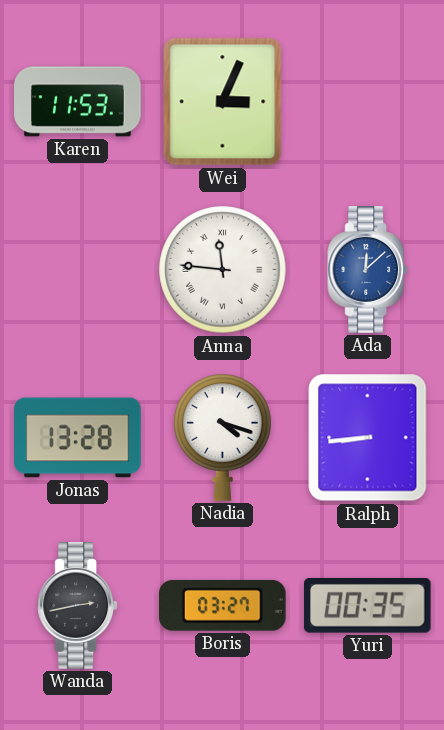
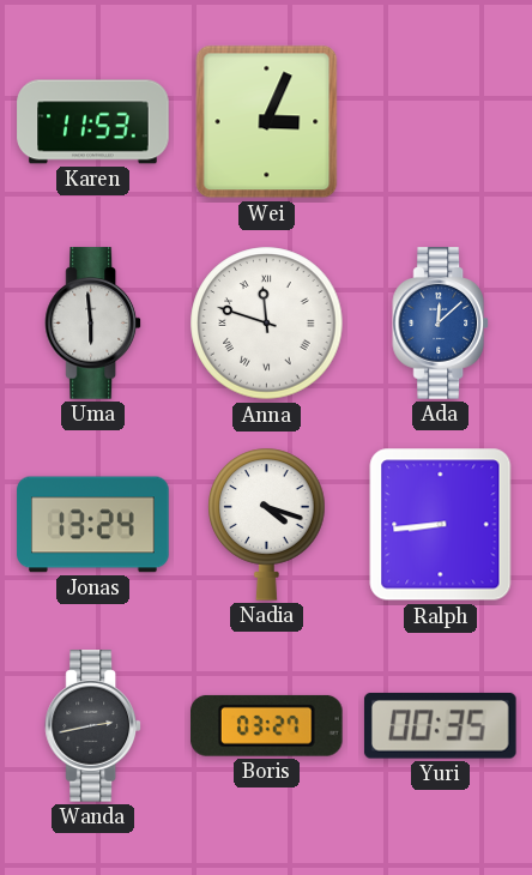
Uma: none -> 5:59 (93, 324)
Anna: 11:46 -> 11:48 (267, 324)
Jonas: 13:28 -> 13:24 (93, 525)
